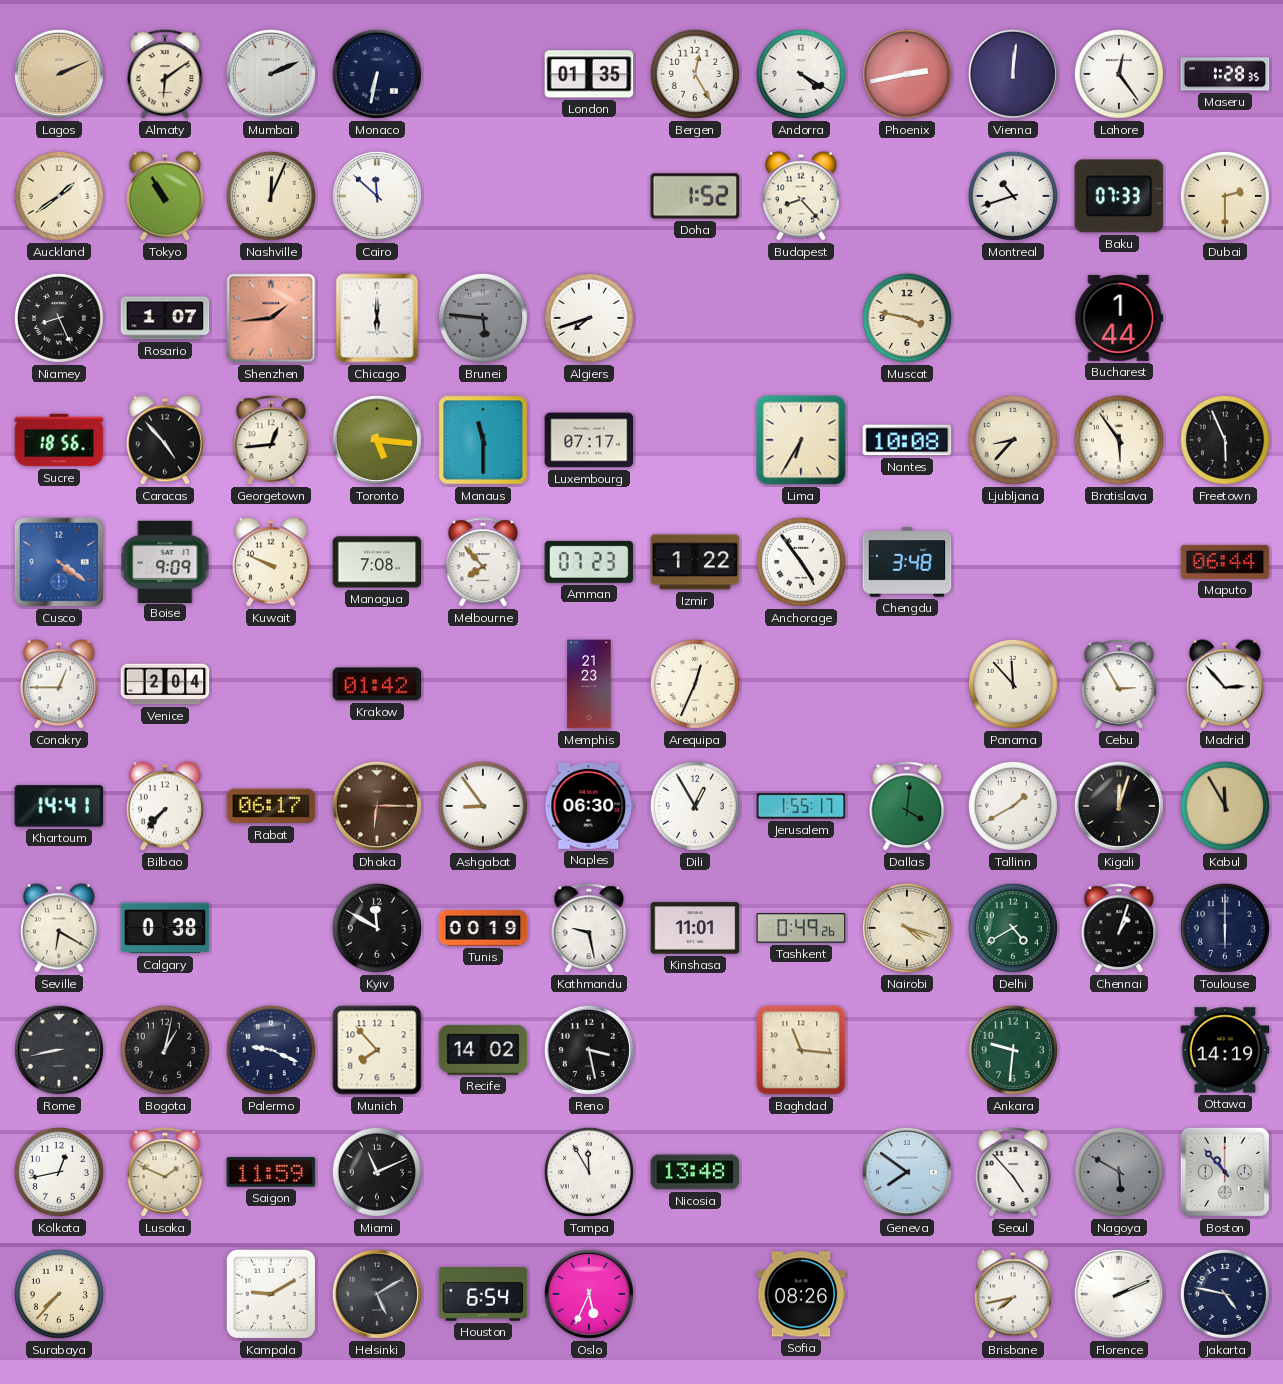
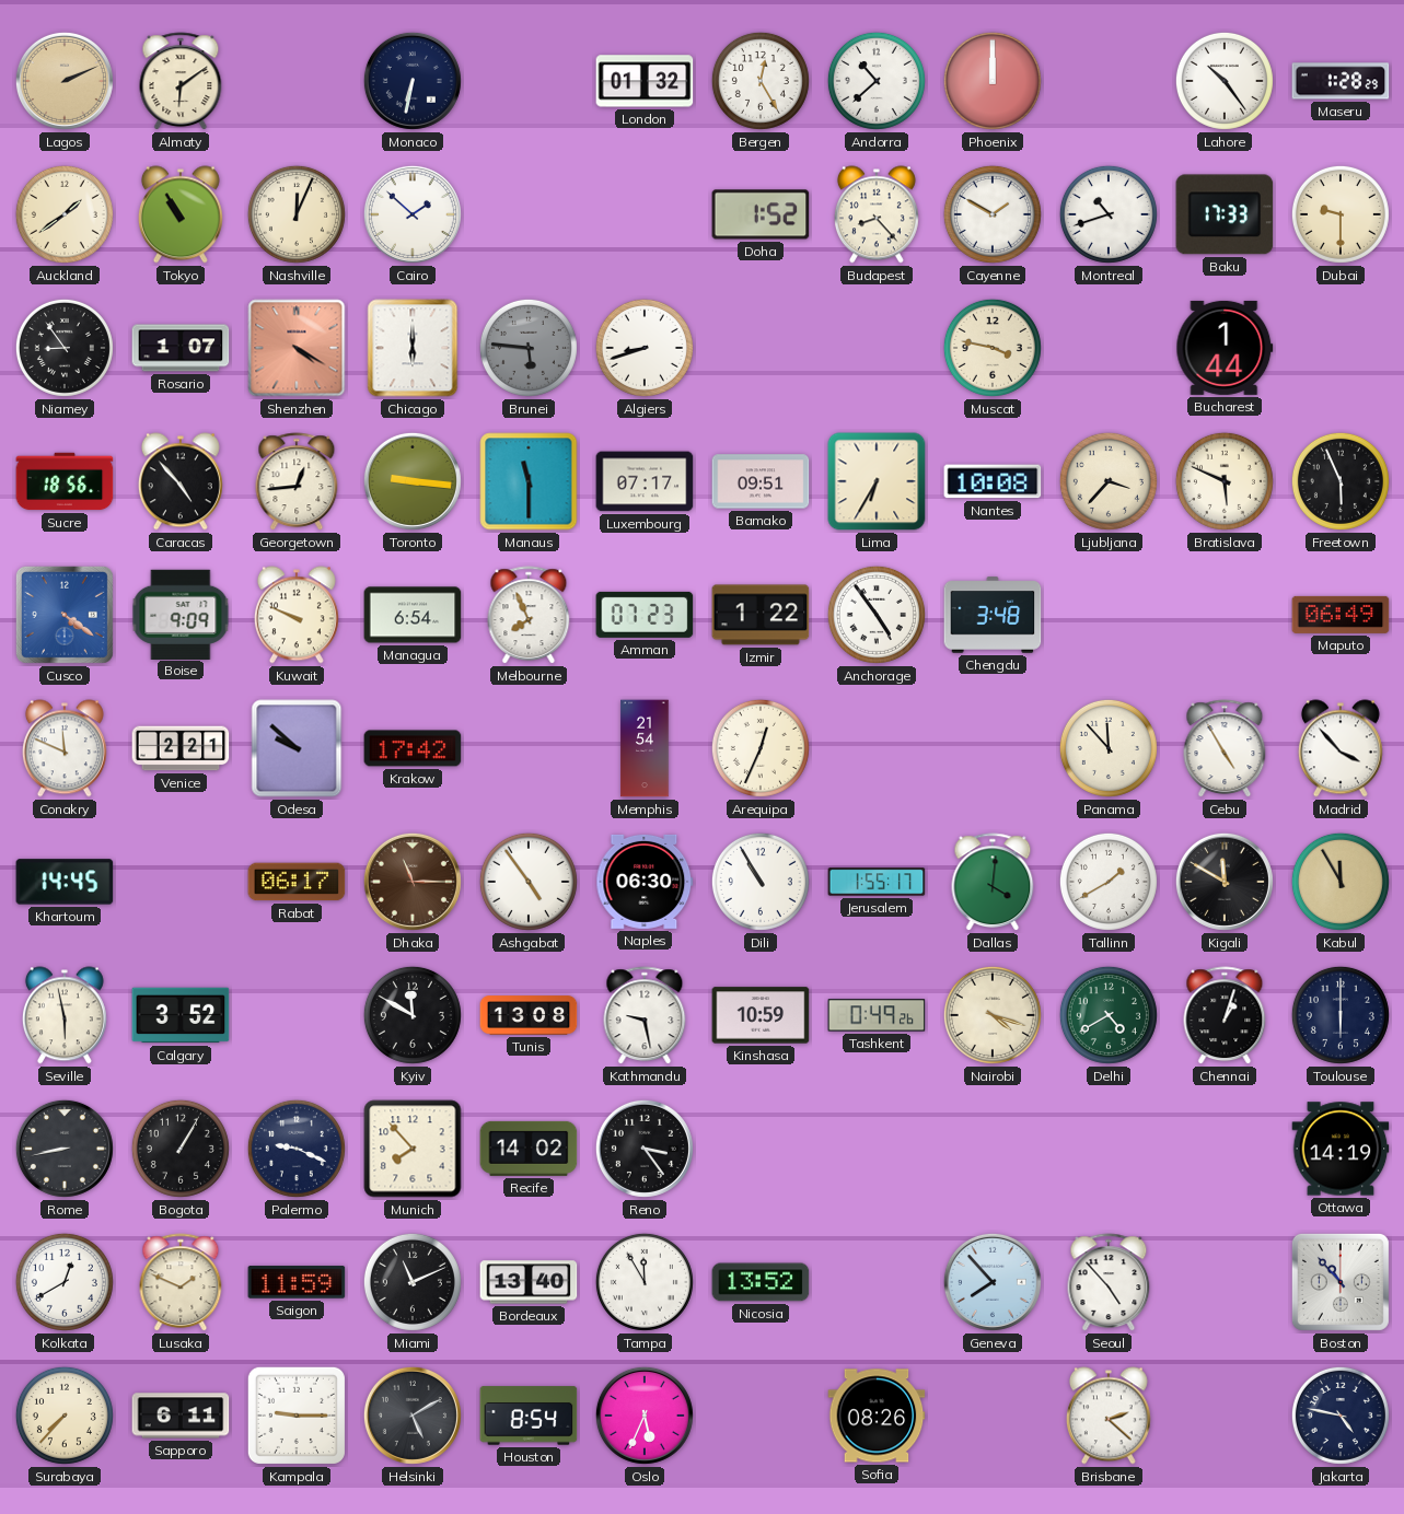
Mumbai: 2:11 -> none (271, 74)
London: 01:35 -> 01:32 (645, 81)
Andorra: 4:20 -> 10:38 (877, 81)
Phoenix: 2:43 -> 12:00 (993, 81)
Vienna: 12:01 -> none (1013, 74)
Lahore: 12:24 -> 10:24 (1225, 81)
Maseru: 1:28:35 -> 1:28:29 (1341, 81)
Cairo: 11:52 -> 1:52 (413, 214)
Cayenne: none -> 1:50 (993, 214)
Baku: 07:33 -> 17:33 (1225, 214)
Dubai: 2:30 -> 9:30 (1341, 214)
Niamey: 8:26 -> 8:54 (65, 348)
Shenzhen: 1:44 -> 4:20 (297, 348)
Algiers: 7:42 -> 8:42 (645, 348)
Toronto: 5:16 -> 9:16 (413, 481)
Bamako: none -> 09:51 (761, 481)
Ljubljana: 8:37 -> 3:37 (1109, 481)
Bratislava: 5:54 -> 5:49 (1225, 481)
Managua: 7:08 -> 6:54 (413, 615)
Melbourne: 7:53 -> 7:56 (529, 616)
Maputo: 06:44 -> 06:49 (1341, 615)
Conakry: 12:45 -> 11:49 (65, 748)
Venice: 2:04 -> 2:21 (181, 748)
Odesa: none -> 9:52 (297, 748)
Krakow: 01:42 -> 17:42 (413, 748)
Memphis: 21:23 -> 21:54 (645, 748)
Cebu: 2:55 -> 4:55 (1225, 749)
Madrid: 2:53 -> 3:53 (1341, 748)
Khartoum: 14:41 -> 14:45 (65, 882)
Bilbao: 7:37 -> none (165, 806)
Dhaka: 6:15 -> 11:15 (413, 882)
Ashgabat: 8:54 -> 4:54 (529, 882)
Dili: 12:55 -> 10:55 (761, 882)
Kigali: 12:03 -> 11:50 (1225, 882)
Seville: 6:20 -> 5:58 (65, 1015)
Calgary: 0:38 -> 3:52 (181, 1015)
Tunis: 00:19 -> 13:08 (529, 1015)
Kinshasa: 11:01 -> 10:59 (761, 1015)
Bogota: 1:02 -> 1:05 (181, 1149)
Reno: 3:28 -> 3:24 (645, 1149)
Baghdad: 11:16 -> none (801, 1050)
Ankara: 9:31 -> none (1013, 1050)
Kolkata: 12:43 -> 12:40 (65, 1282)
Bordeaux: none -> 13:40 (529, 1282)
Nicosia: 13:48 -> 13:52 (761, 1282)
Geneva: 7:51 -> 7:53 (993, 1282)
Nagoya: 5:50 -> none (1119, 1172)
Sapporo: none -> 6:11 (181, 1416)
Kampala: 9:10 -> 9:15 (297, 1416)
Houston: 6:54 -> 8:54 (529, 1416)
Brisbane: 7:43 -> 2:22 (1109, 1416)
Florence: 2:11 -> none (1119, 1294)
